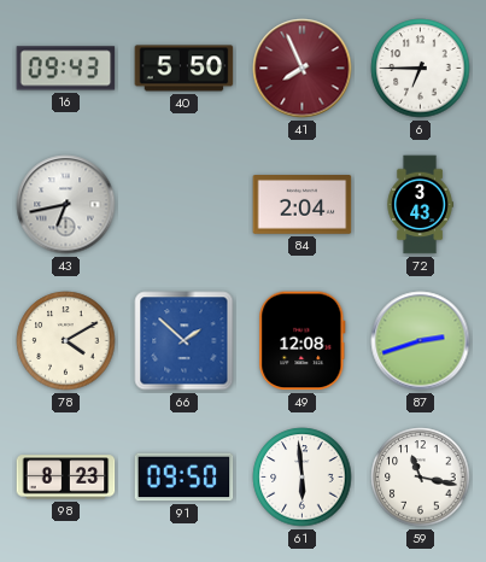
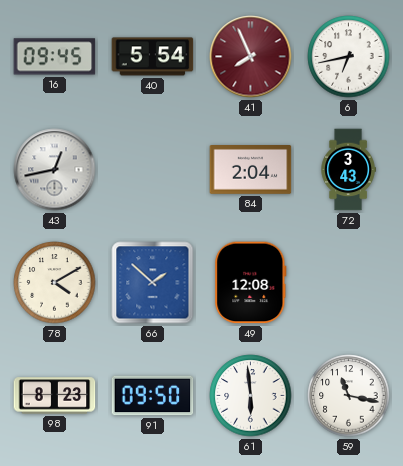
16: 09:43 -> 09:45 (55, 57)
40: 5:50 -> 5:54 (153, 57)
6: 6:45 -> 6:43 (349, 57)
43: 6:43 -> 12:43 (55, 170)
87: 2:42 -> none (421, 341)
